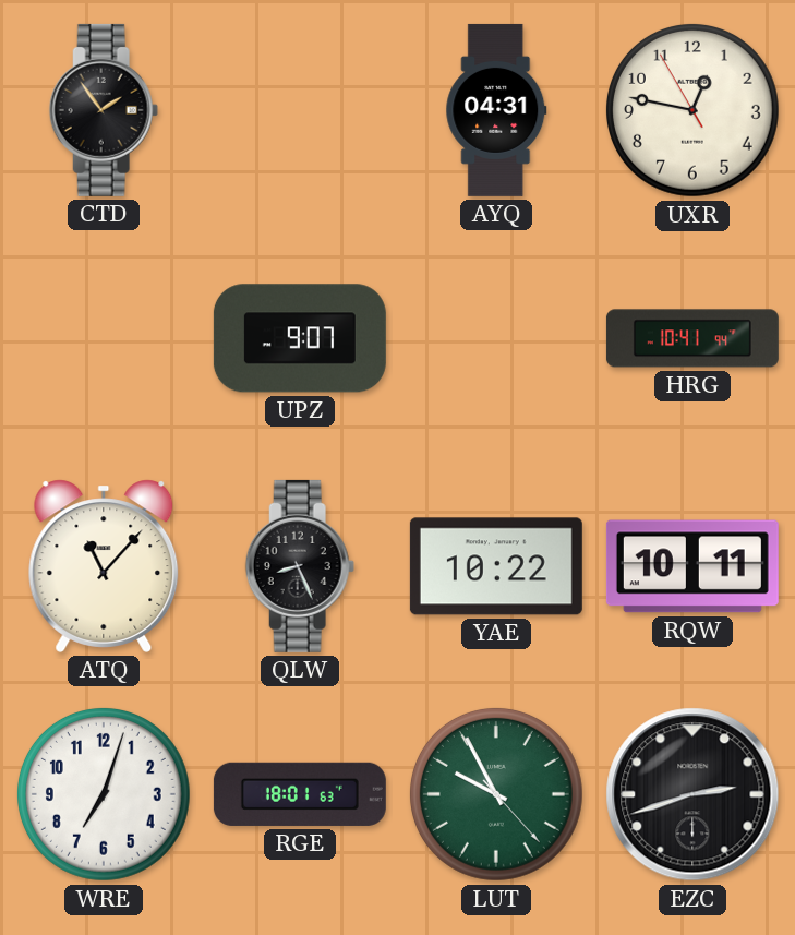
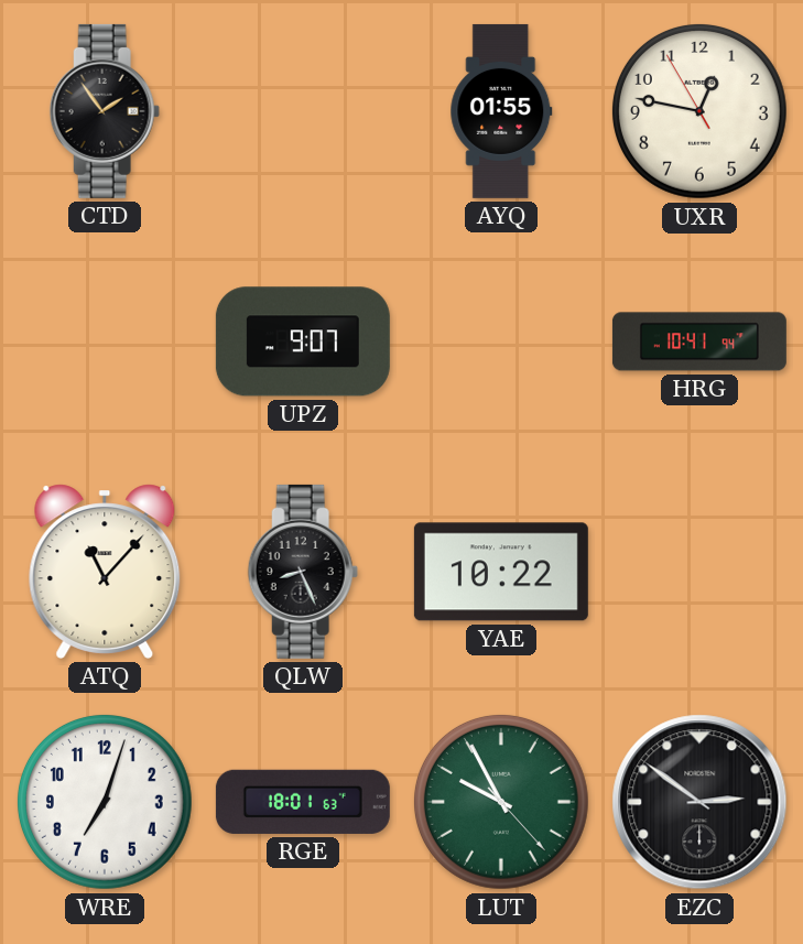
AYQ: 04:31 -> 01:55 (501, 111)
RQW: 10:11 -> none (692, 566)
EZC: 2:42 -> 2:51 (699, 802)
